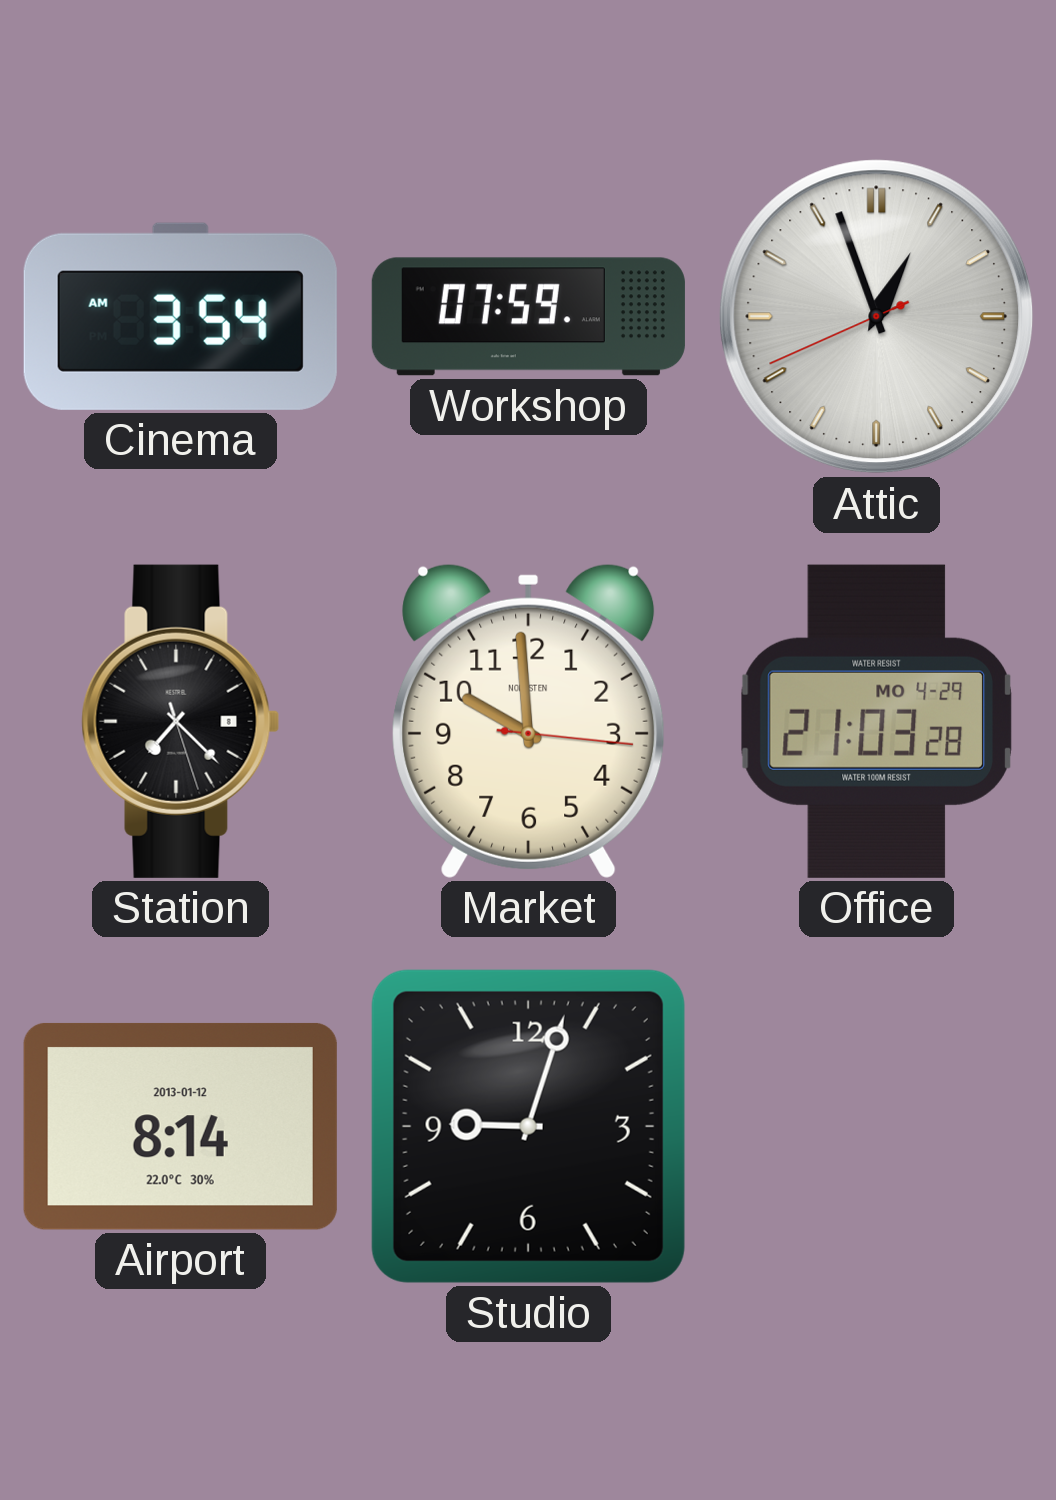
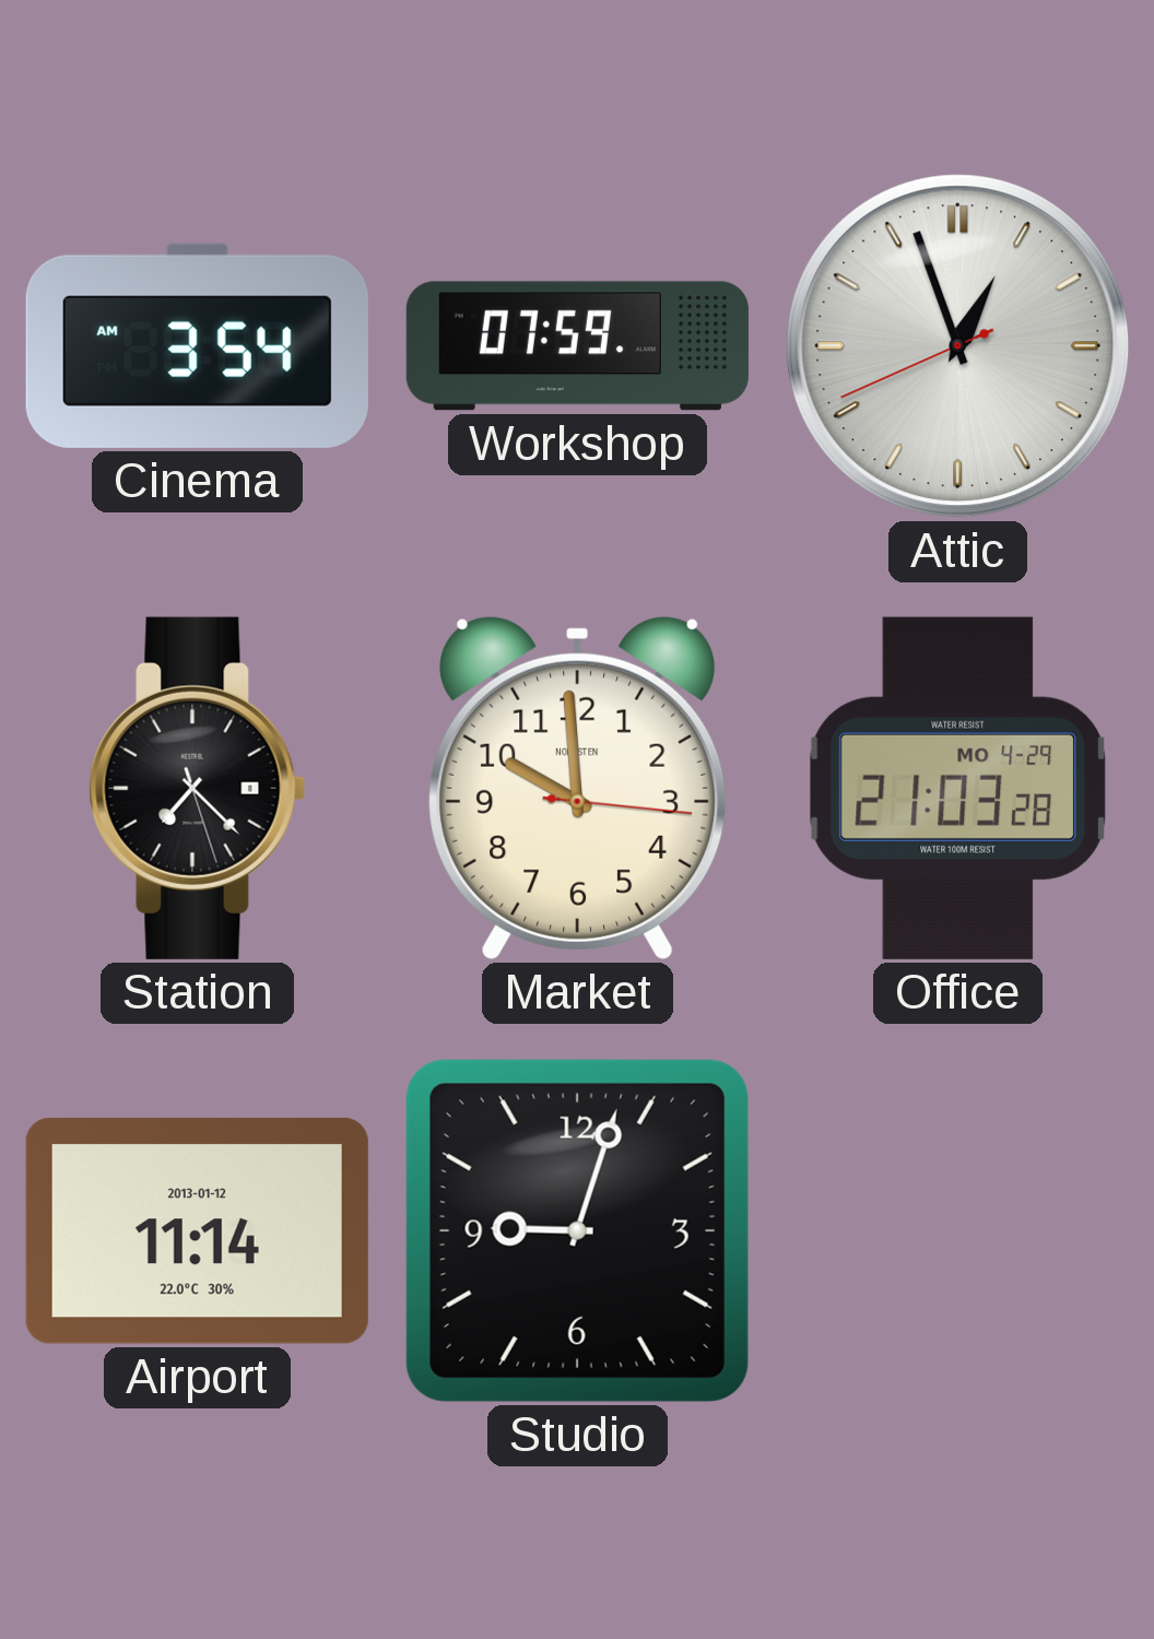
Airport: 8:14 -> 11:14 (197, 1230)
